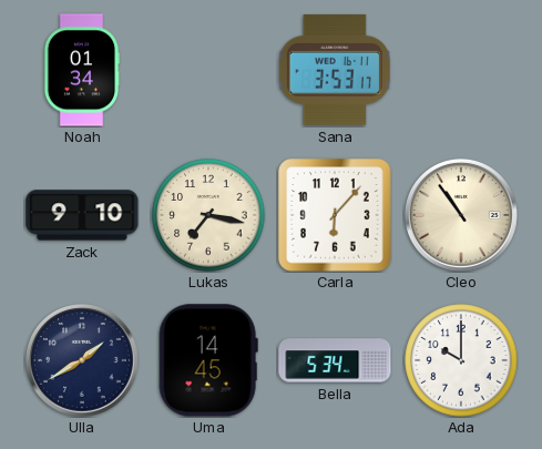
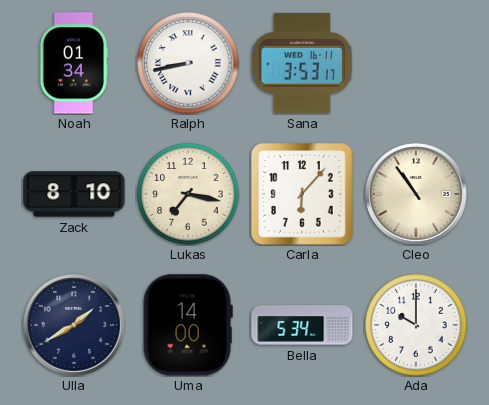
Ralph: none -> 8:43 (188, 63)
Zack: 9:10 -> 8:10 (74, 194)
Uma: 14:45 -> 14:00 (188, 325)
